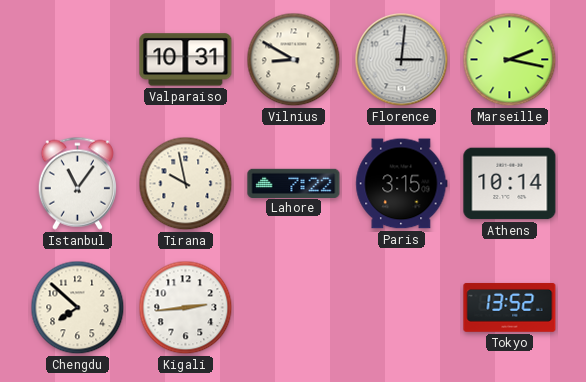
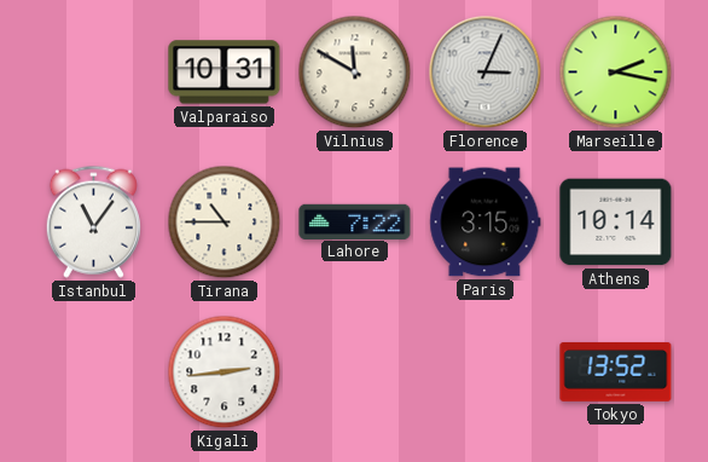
Vilnius: 8:50 -> 11:50 (355, 73)
Florence: 3:01 -> 3:04 (486, 73)
Tirana: 9:58 -> 10:45 (225, 223)
Chengdu: 7:52 -> none (78, 308)
